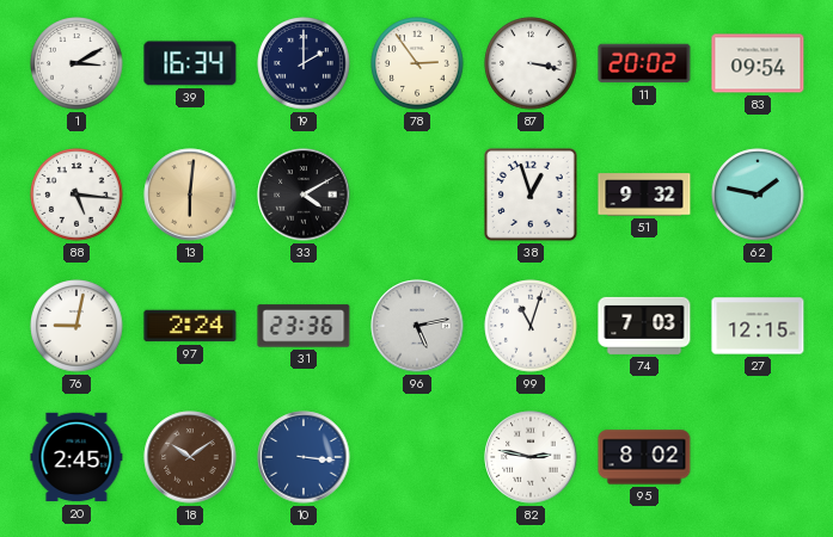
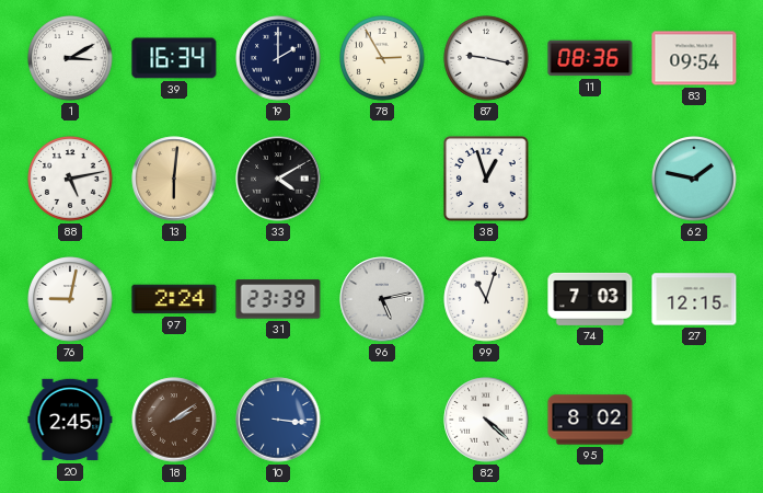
78: 2:54 -> 2:55 (382, 58)
87: 3:17 -> 9:17 (486, 58)
11: 20:02 -> 08:36 (590, 58)
88: 5:16 -> 5:13 (70, 179)
51: 9:32 -> none (644, 195)
31: 23:36 -> 23:39 (278, 299)
18: 10:09 -> 2:09 (174, 420)
82: 2:47 -> 4:22 (486, 420)
